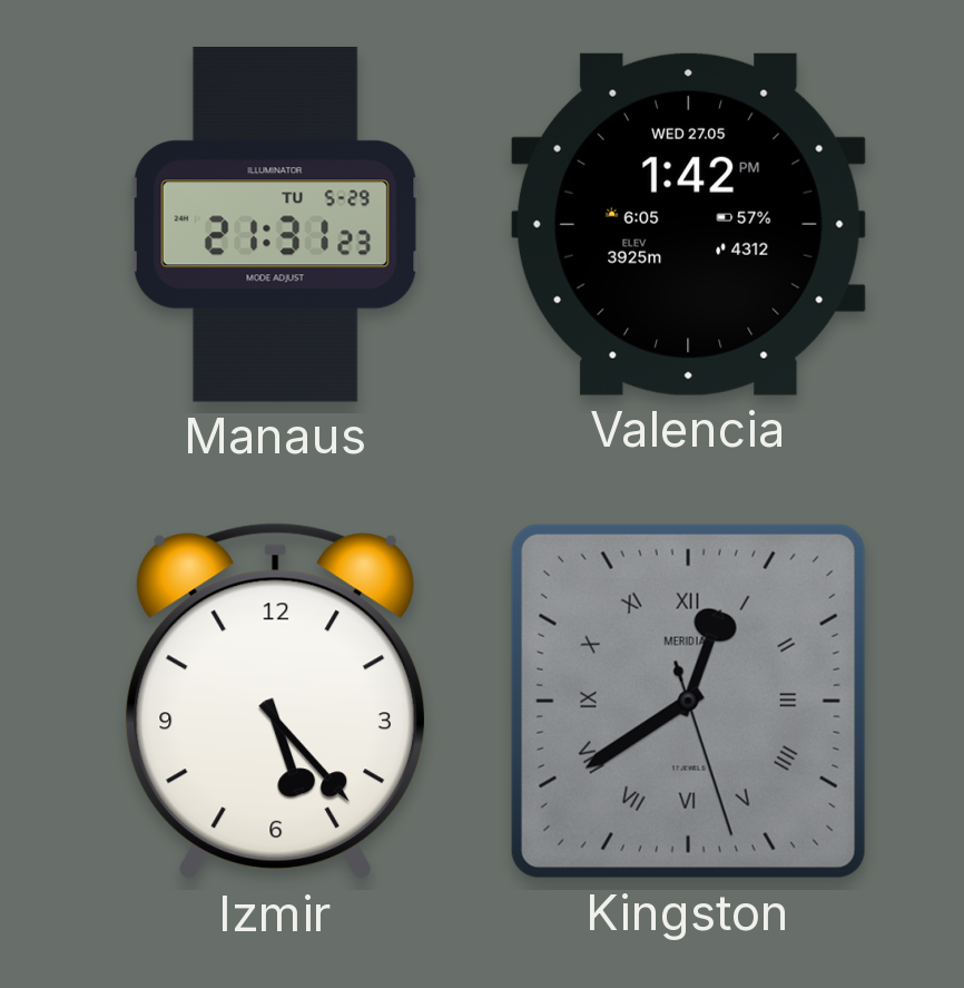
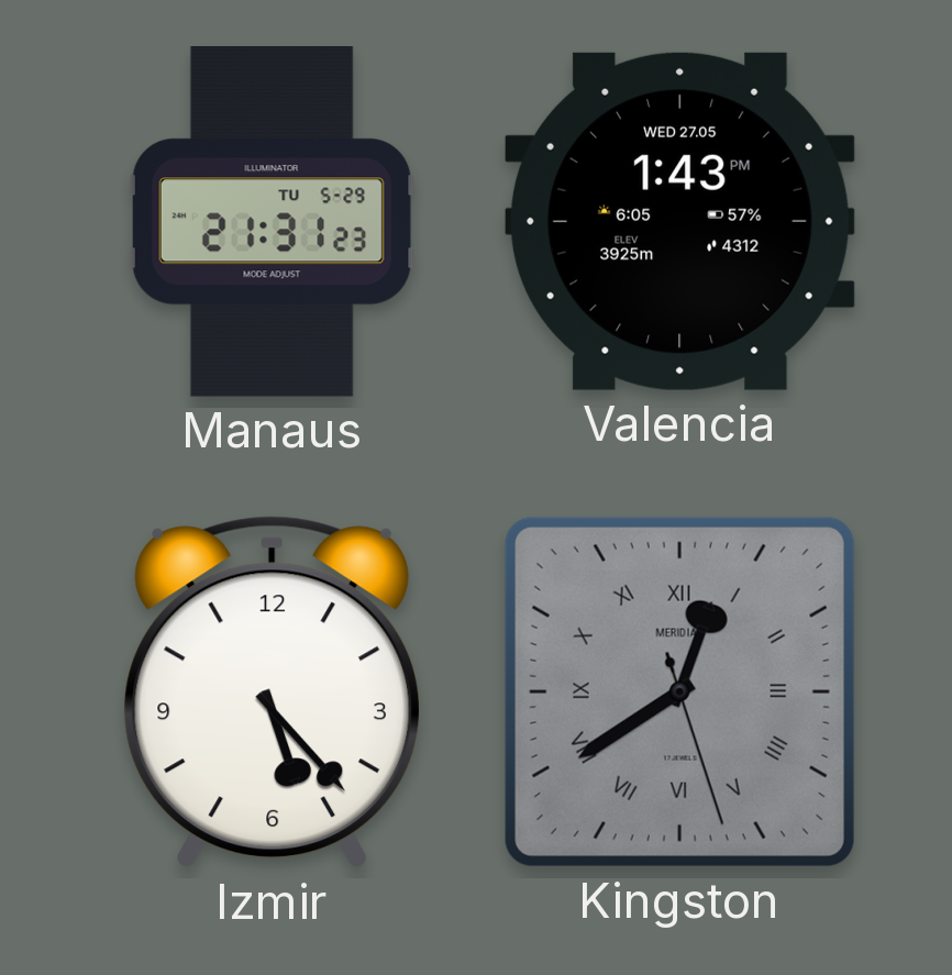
Valencia: 1:42 -> 1:43 (679, 221)
